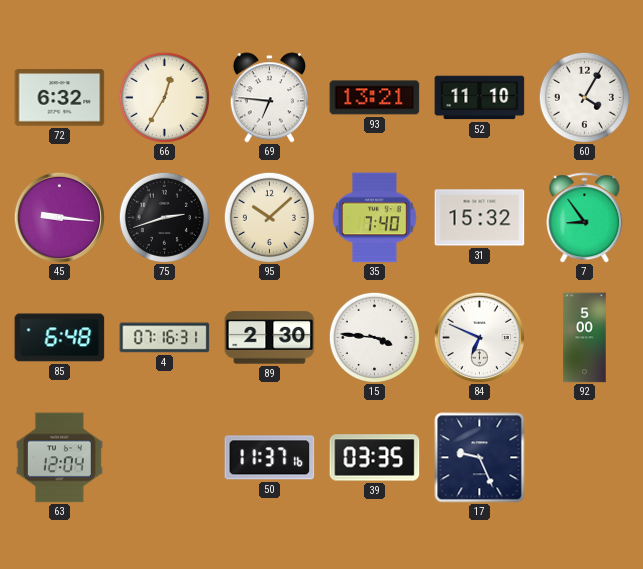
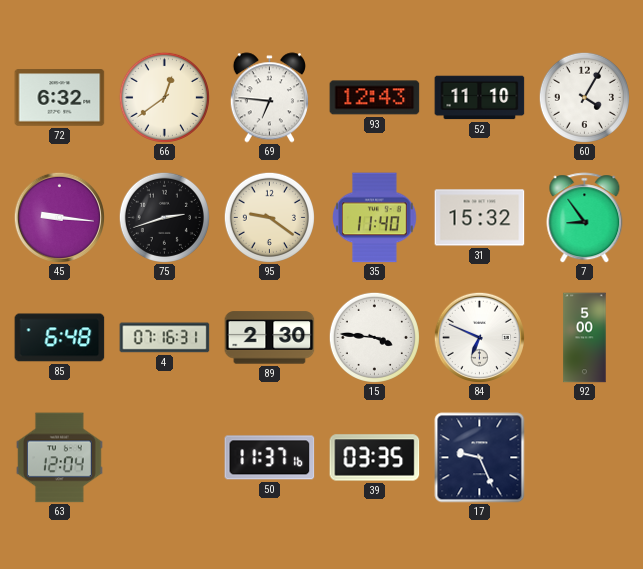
66: 12:35 -> 12:39 (164, 97)
93: 13:21 -> 12:43 (375, 98)
95: 10:08 -> 9:21 (269, 217)
35: 7:40 -> 11:40 (375, 218)
